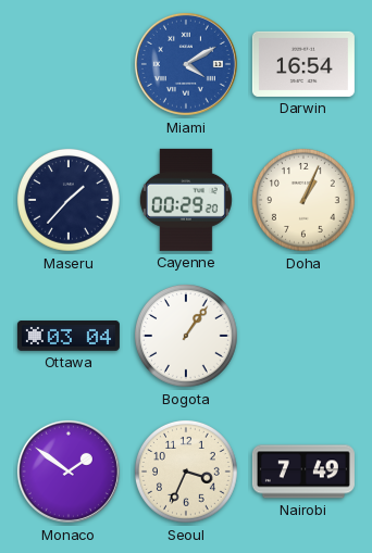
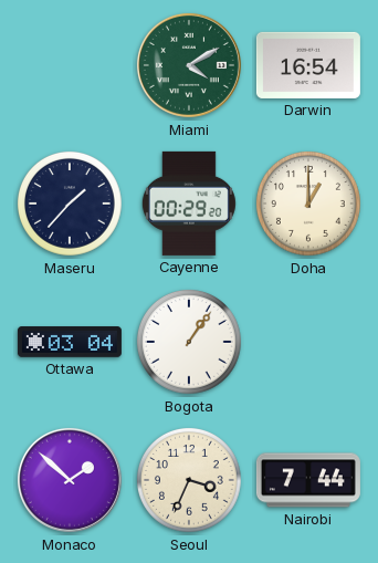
Miami dial: blue -> green (189, 65)
Doha: 1:04 -> 1:00 (309, 205)
Monaco: 1:51 -> 1:52 (70, 480)
Nairobi: 7:49 -> 7:44 (308, 480)
